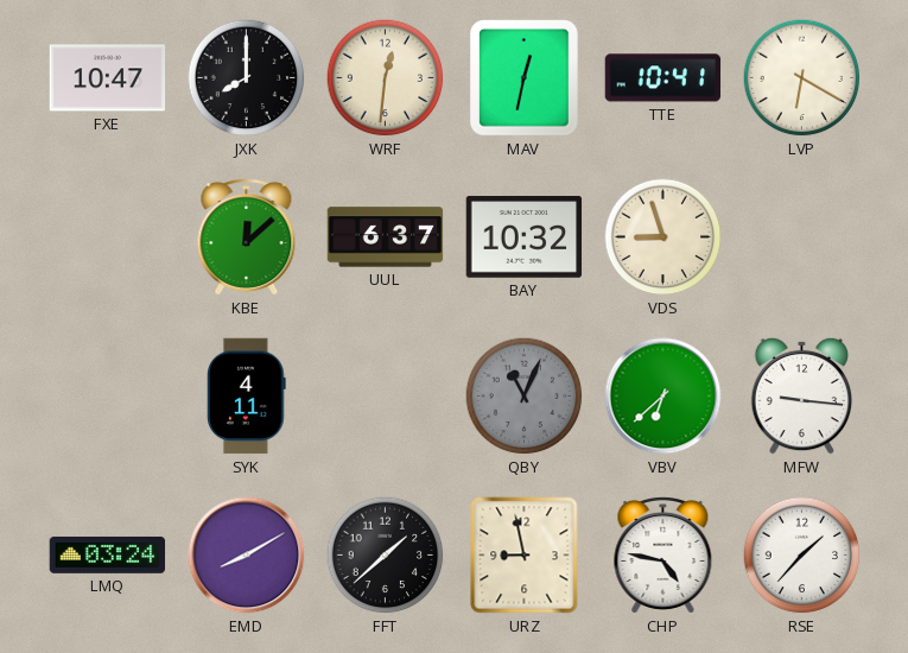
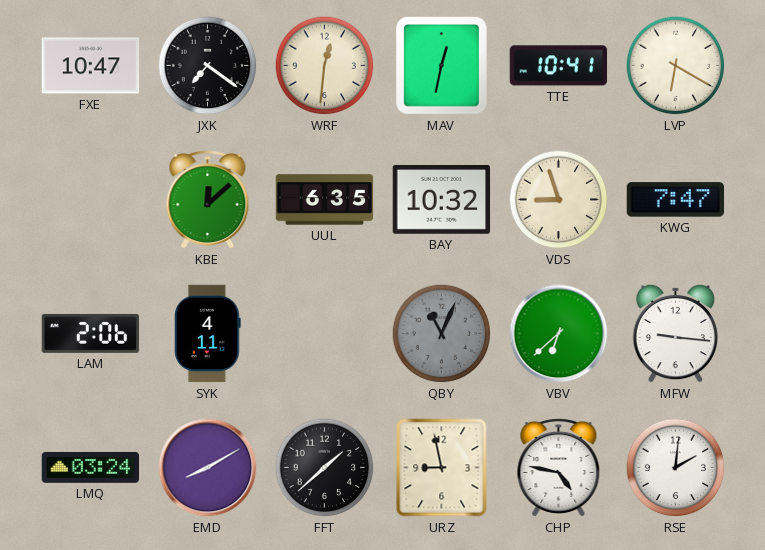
JXK: 8:00 -> 7:21 (208, 66)
UUL: 6:37 -> 6:35 (325, 200)
KWG: none -> 7:47 (676, 200)
LAM: none -> 2:06 (91, 333)
RSE: 1:37 -> 2:01 (676, 468)
